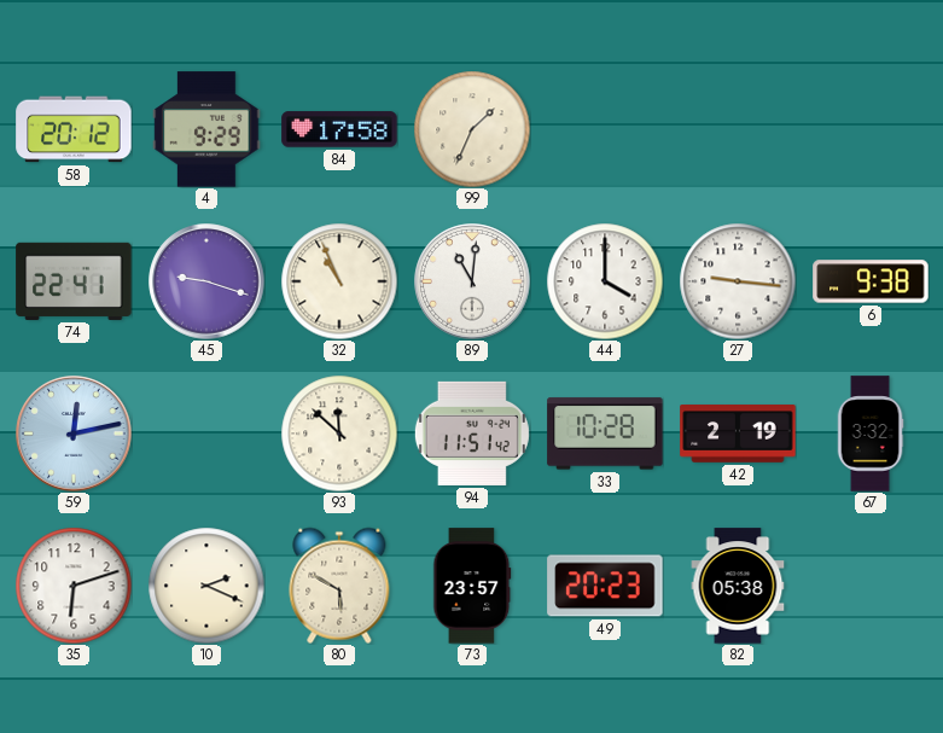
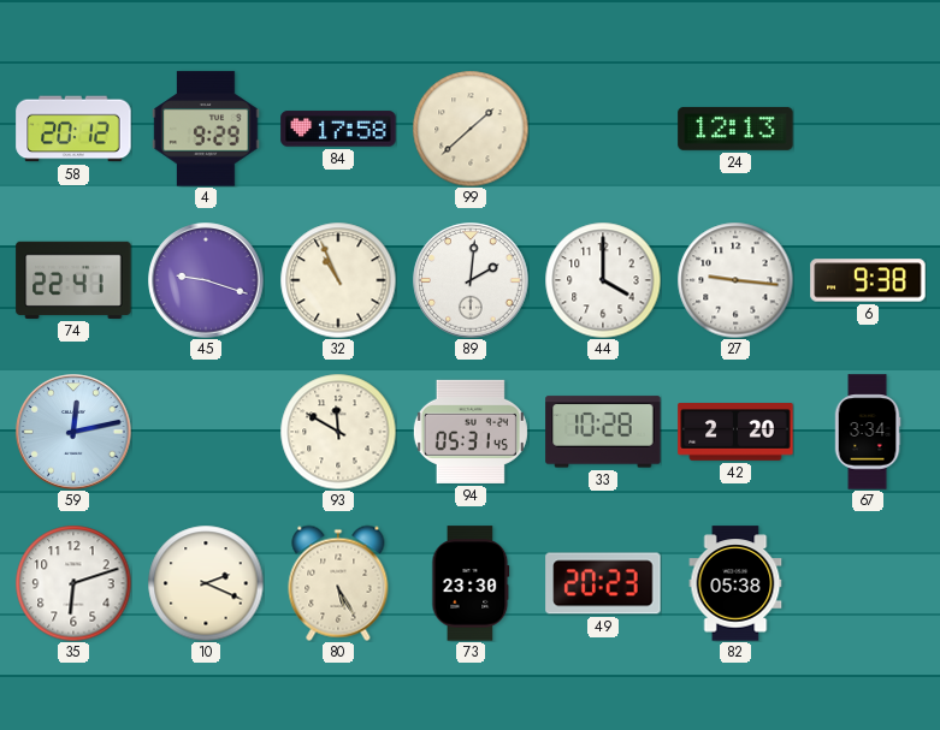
99: 1:34 -> 1:38 (471, 129)
24: none -> 12:13 (735, 129)
89: 11:01 -> 2:01 (471, 280)
93: 11:52 -> 11:50 (338, 432)
94: 11:51 -> 05:31 (471, 432)
42: 2:19 -> 2:20 (735, 432)
67: 3:32 -> 3:34 (868, 432)
80: 5:50 -> 5:25 (338, 583)
73: 23:57 -> 23:30 (471, 583)
